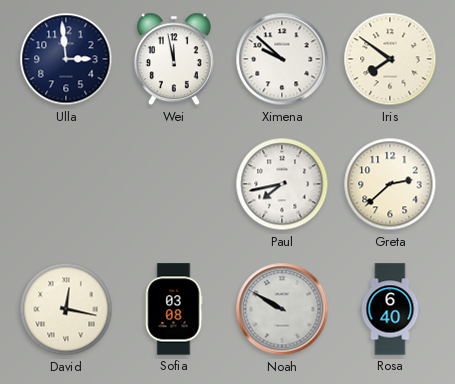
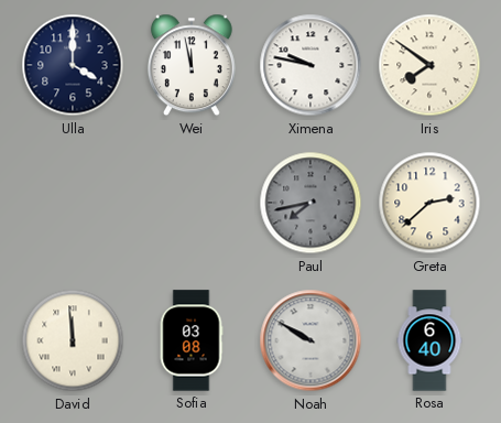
Ulla: 2:59 -> 4:00 (73, 65)
Ximena: 9:52 -> 9:47 (311, 65)
Paul dial: white -> grey (311, 203)
David: 12:17 -> 11:59 (73, 340)
